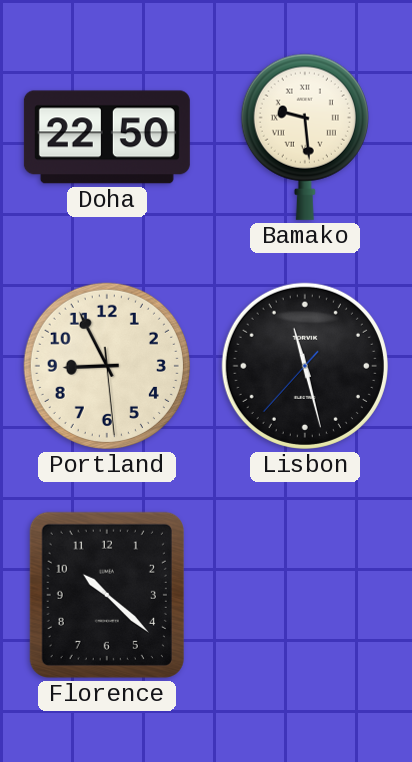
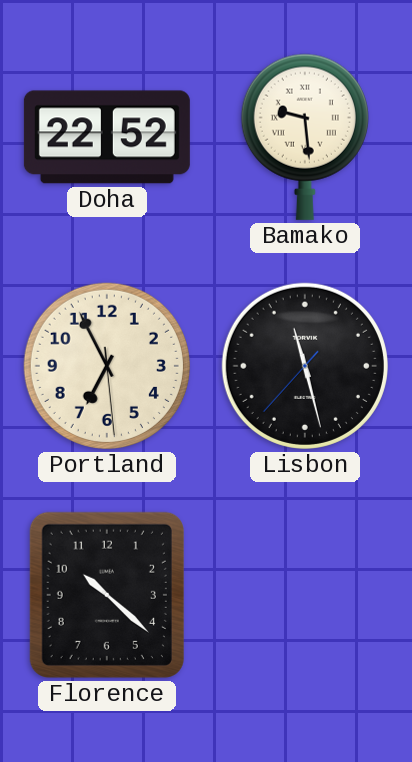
Doha: 22:50 -> 22:52 (107, 137)
Portland: 8:55 -> 6:55 (107, 366)
